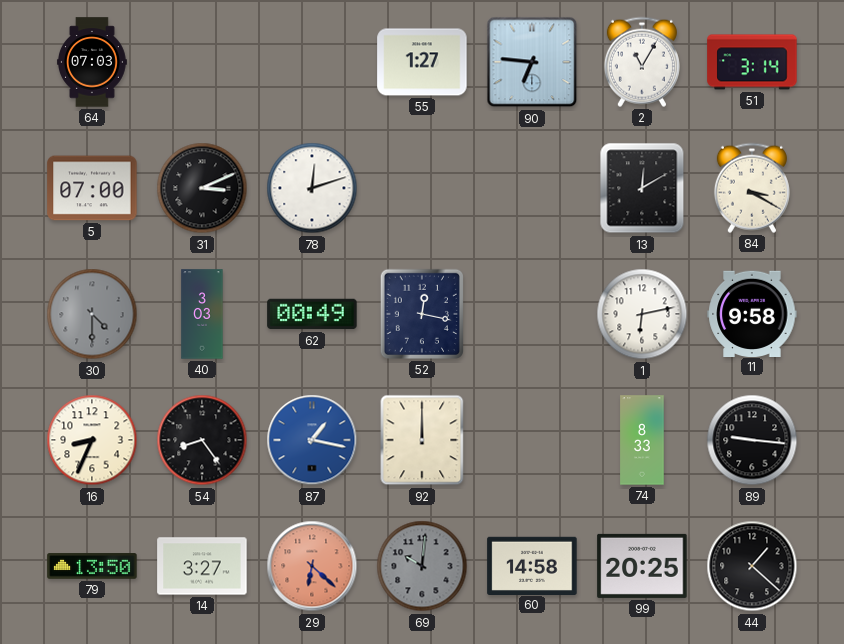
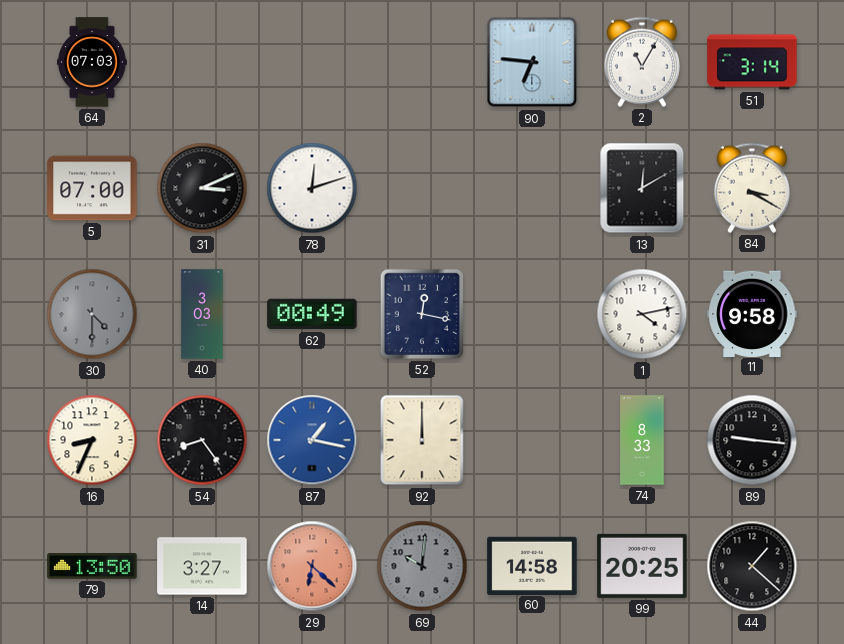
55: 1:27 -> none (422, 62)
1: 6:13 -> 4:13 (642, 314)
